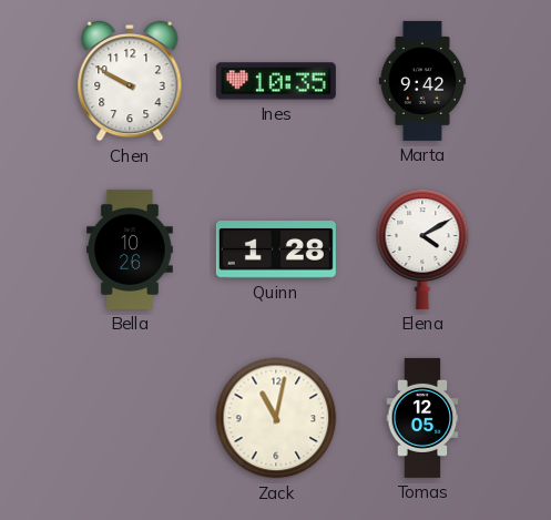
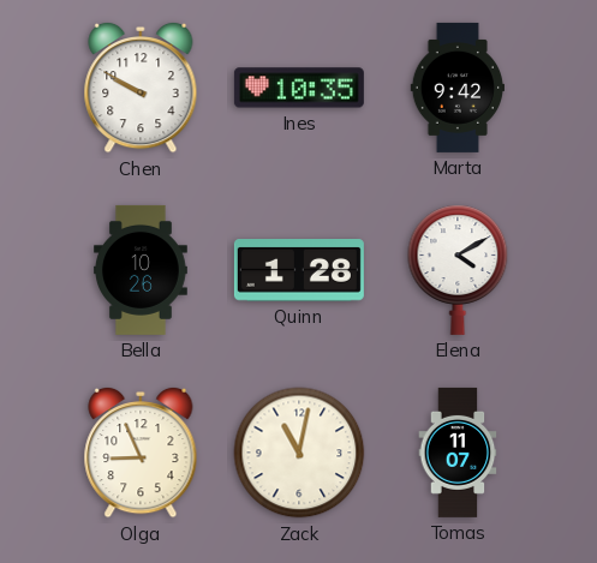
Olga: none -> 8:56 (141, 453)
Tomas: 12:05 -> 11:07 (458, 453)
